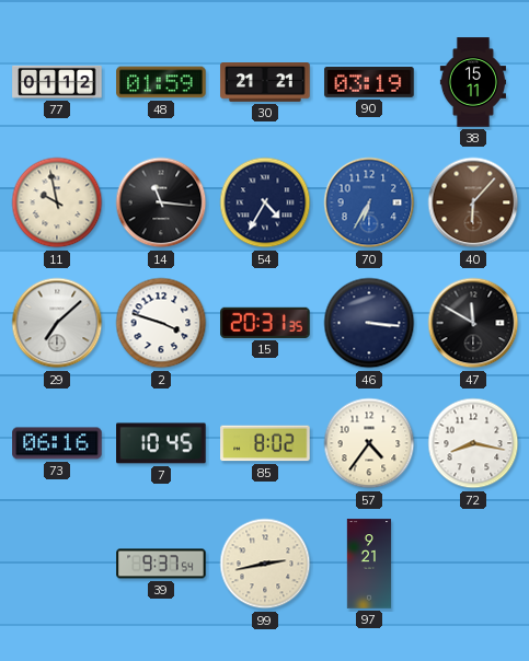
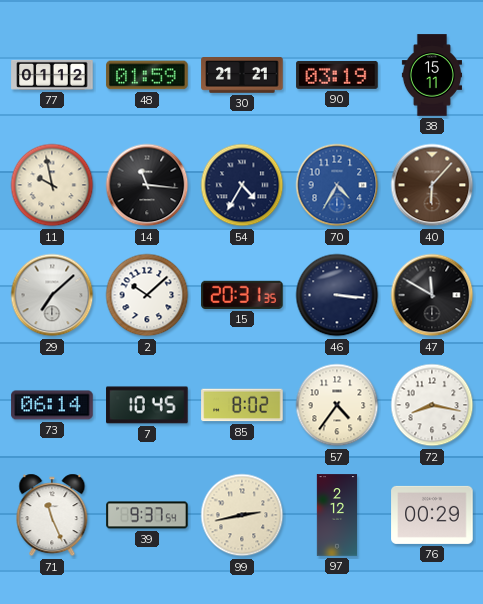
70: 6:35 -> 4:35 (337, 185)
2: 3:48 -> 10:08 (147, 295)
73: 06:16 -> 06:14 (52, 405)
71: none -> 11:26 (52, 515)
97: 9:21 -> 2:12 (337, 515)
76: none -> 00:29 (432, 515)
